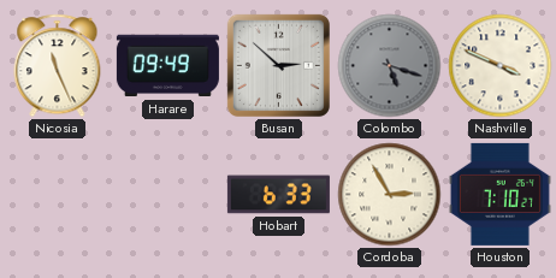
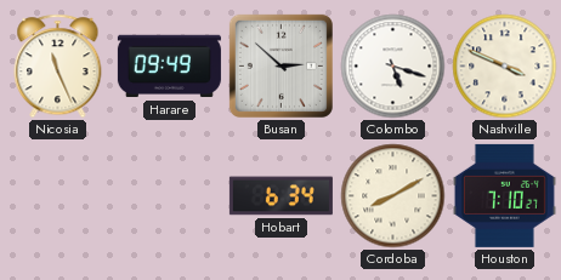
Colombo dial: grey -> white (393, 67)
Hobart: 6:33 -> 6:34 (280, 196)
Cordoba: 2:55 -> 8:10 (393, 196)
